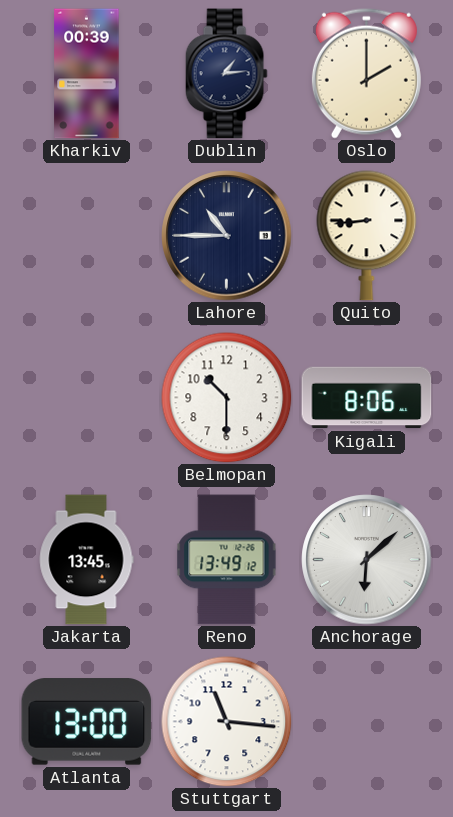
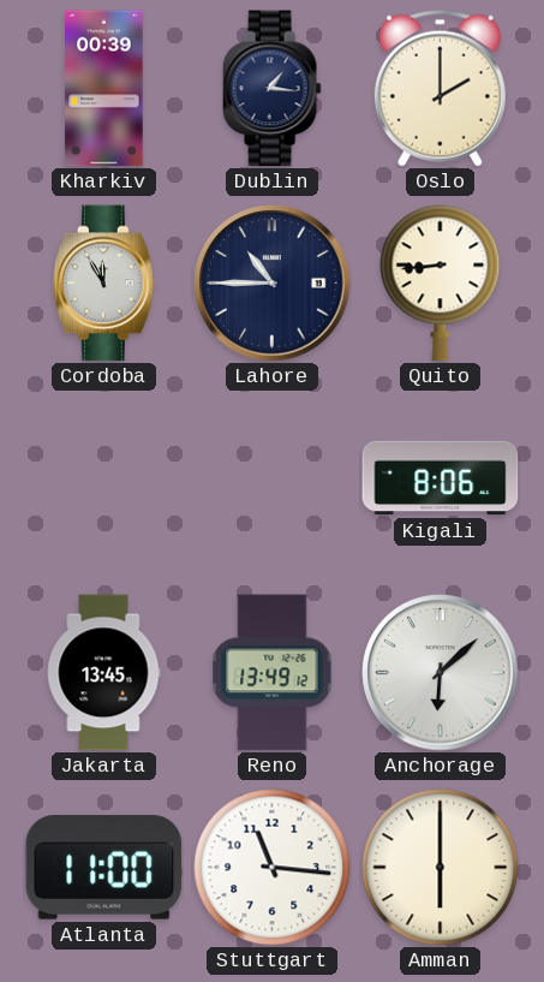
Dublin: 1:14 -> 1:16 (271, 89)
Cordoba: none -> 11:55 (104, 284)
Belmopan: 10:30 -> none (227, 398)
Atlanta: 13:00 -> 11:00 (104, 868)
Amman: none -> 6:00 (441, 868)
